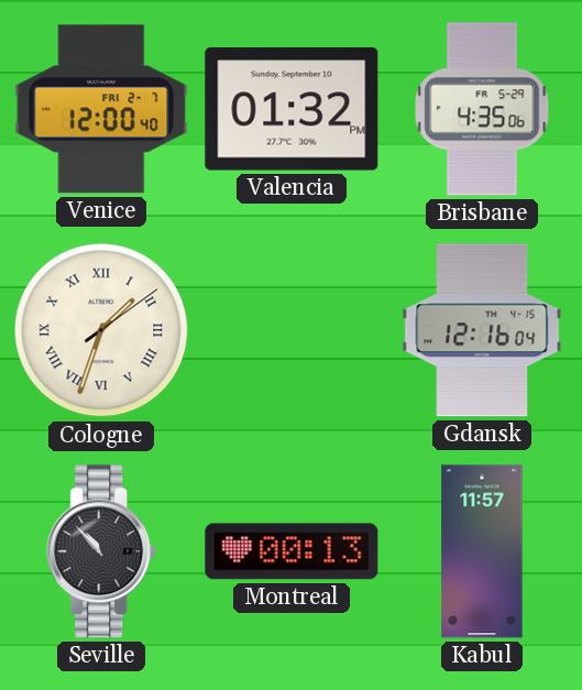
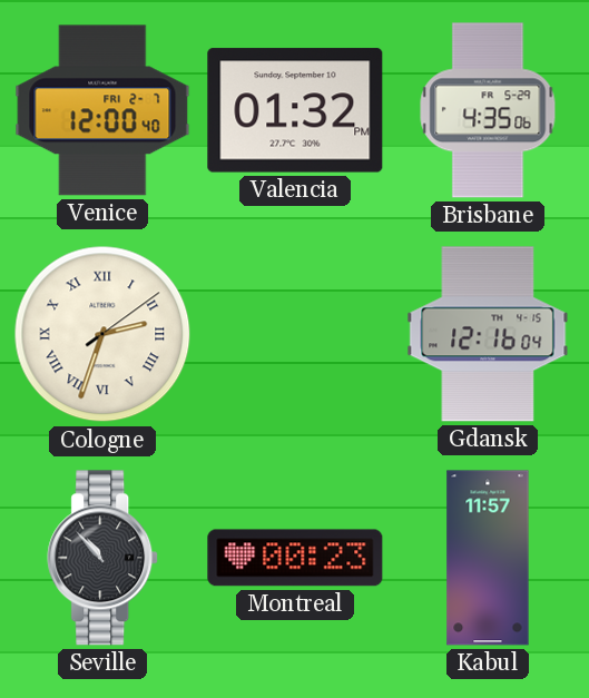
Cologne: 1:33 -> 2:33 (102, 334)
Montreal: 00:13 -> 00:23 (295, 558)
